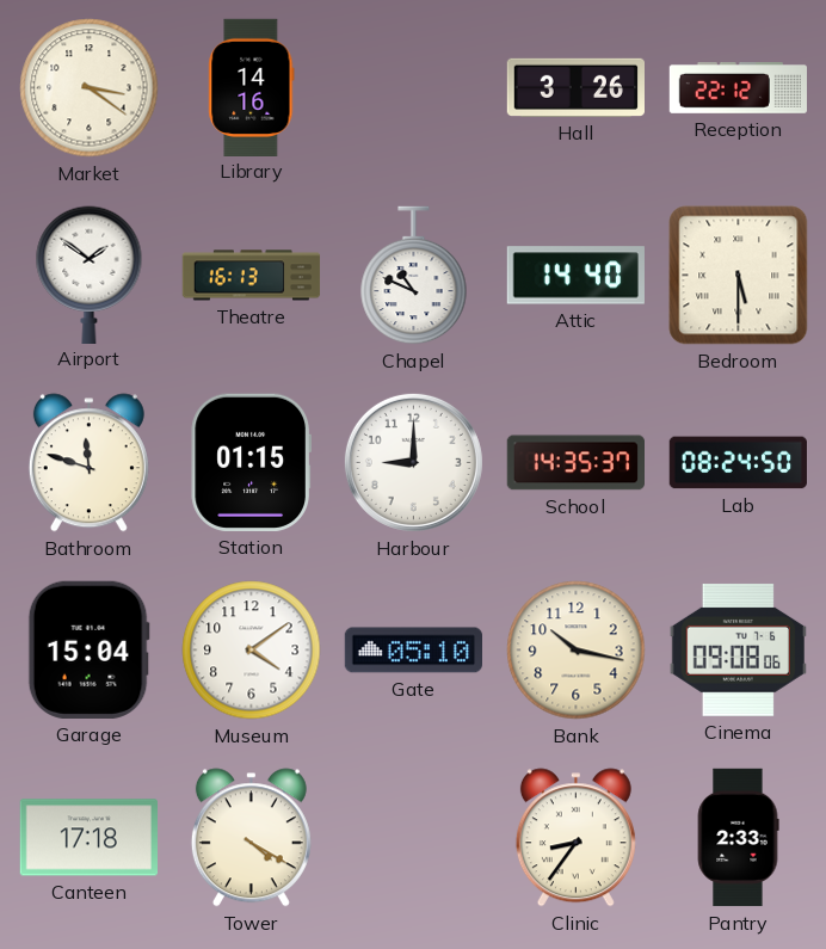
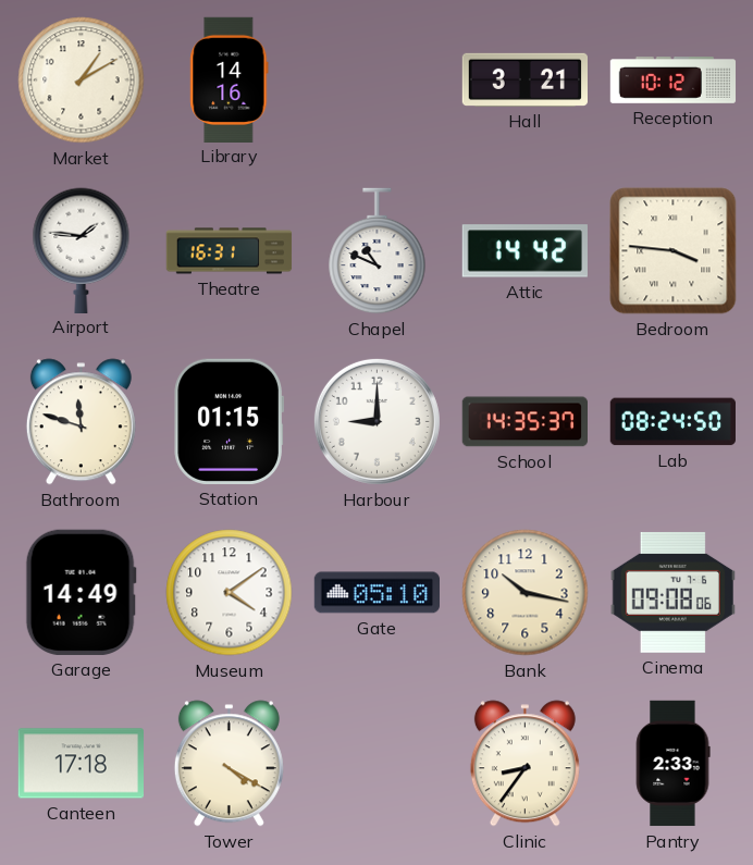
Market: 3:21 -> 1:10 (82, 81)
Hall: 3:26 -> 3:21 (524, 79)
Reception: 22:12 -> 10:12 (674, 81)
Airport: 1:51 -> 1:46 (82, 250)
Theatre: 16:13 -> 16:31 (230, 251)
Attic: 14:40 -> 14:42 (524, 251)
Bedroom: 5:30 -> 3:46 (674, 251)
Garage: 15:04 -> 14:49 (81, 592)
